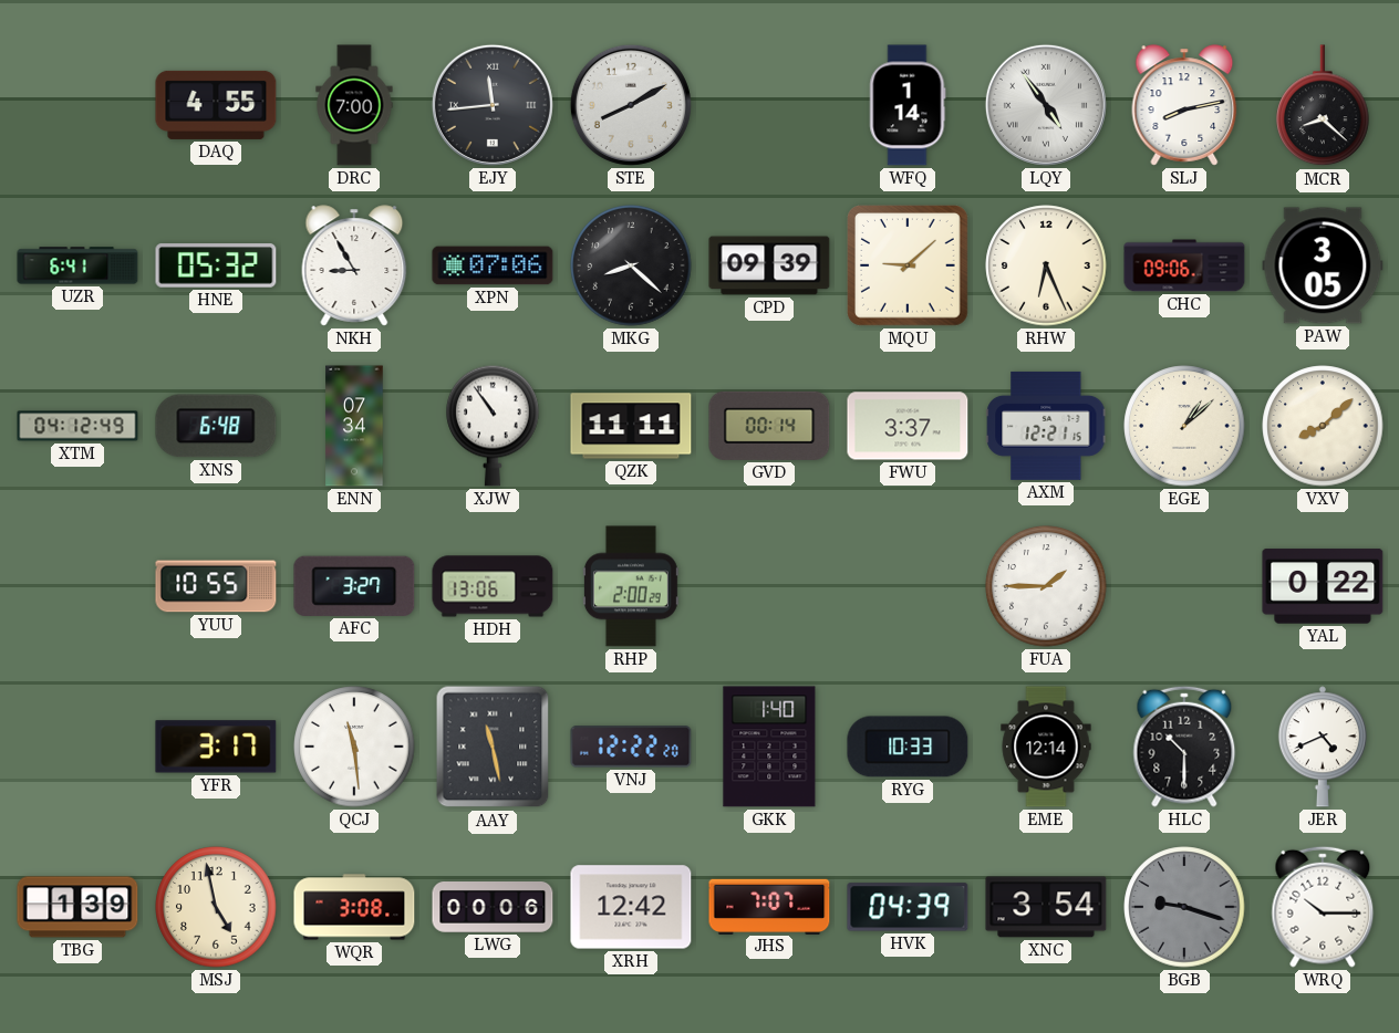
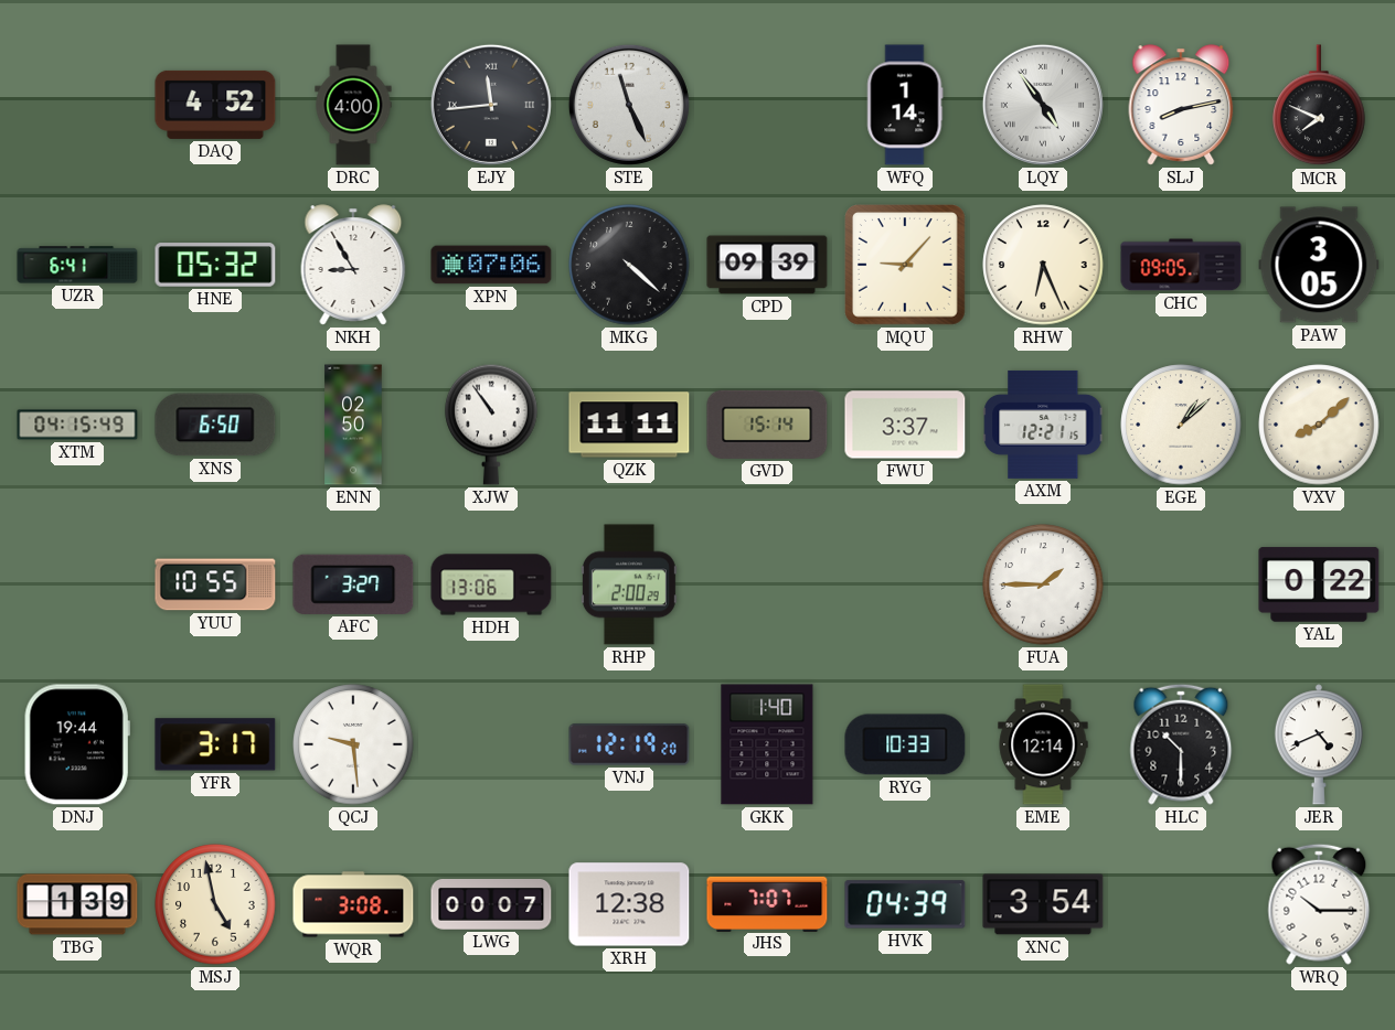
DAQ: 4:55 -> 4:52 (215, 105)
DRC: 7:00 -> 4:00 (353, 105)
STE: 8:10 -> 11:26 (629, 105)
MCR: 8:22 -> 7:49 (1319, 106)
MKG: 8:22 -> 4:22 (629, 265)
MQU: 9:08 -> 9:07 (906, 266)
CHC: 09:06 -> 09:05 (1181, 265)
XTM: 04:12 -> 04:15 (77, 425)
XNS: 6:48 -> 6:50 (215, 425)
ENN: 07:34 -> 02:50 (353, 425)
GVD: 00:14 -> 15:14 (767, 425)
DNJ: none -> 19:44 (77, 744)
QCJ: 11:29 -> 9:29 (353, 744)
AAY: 11:28 -> none (493, 747)
VNJ: 12:22 -> 12:19 (629, 744)
LWG: 00:06 -> 00:07 (491, 905)
XRH: 12:42 -> 12:38 (629, 904)
BGB: 9:18 -> none (1184, 907)
